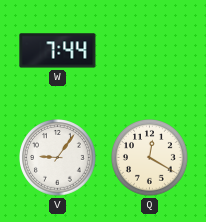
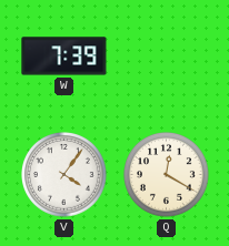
W: 7:44 -> 7:39 (64, 57)
V: 9:06 -> 4:06 (64, 175)
